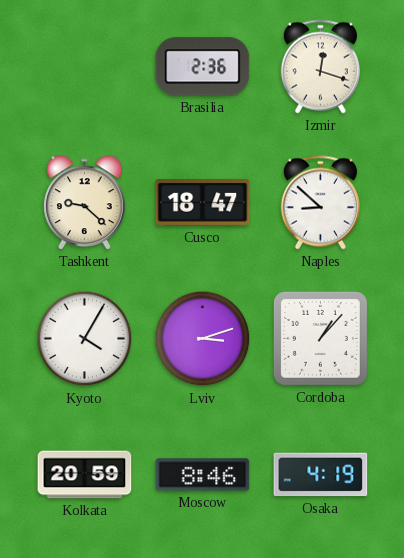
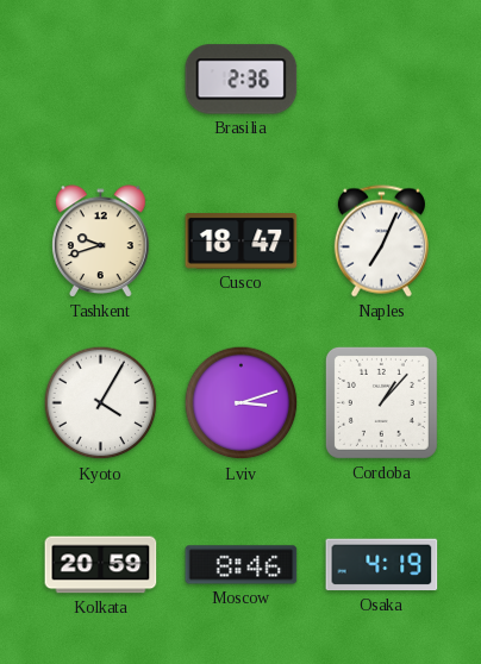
Izmir: 12:18 -> none (320, 67)
Tashkent: 9:22 -> 9:42 (101, 242)
Naples: 8:52 -> 7:04 (381, 242)
